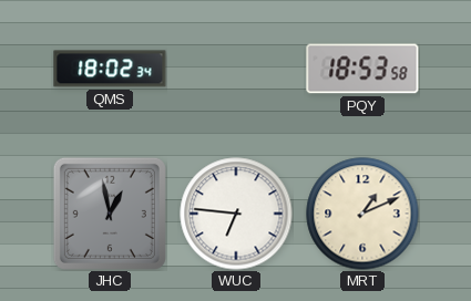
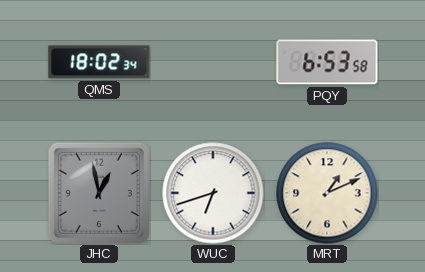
PQY: 18:53 -> 6:53 (327, 62)
WUC: 6:46 -> 6:42 (213, 193)
